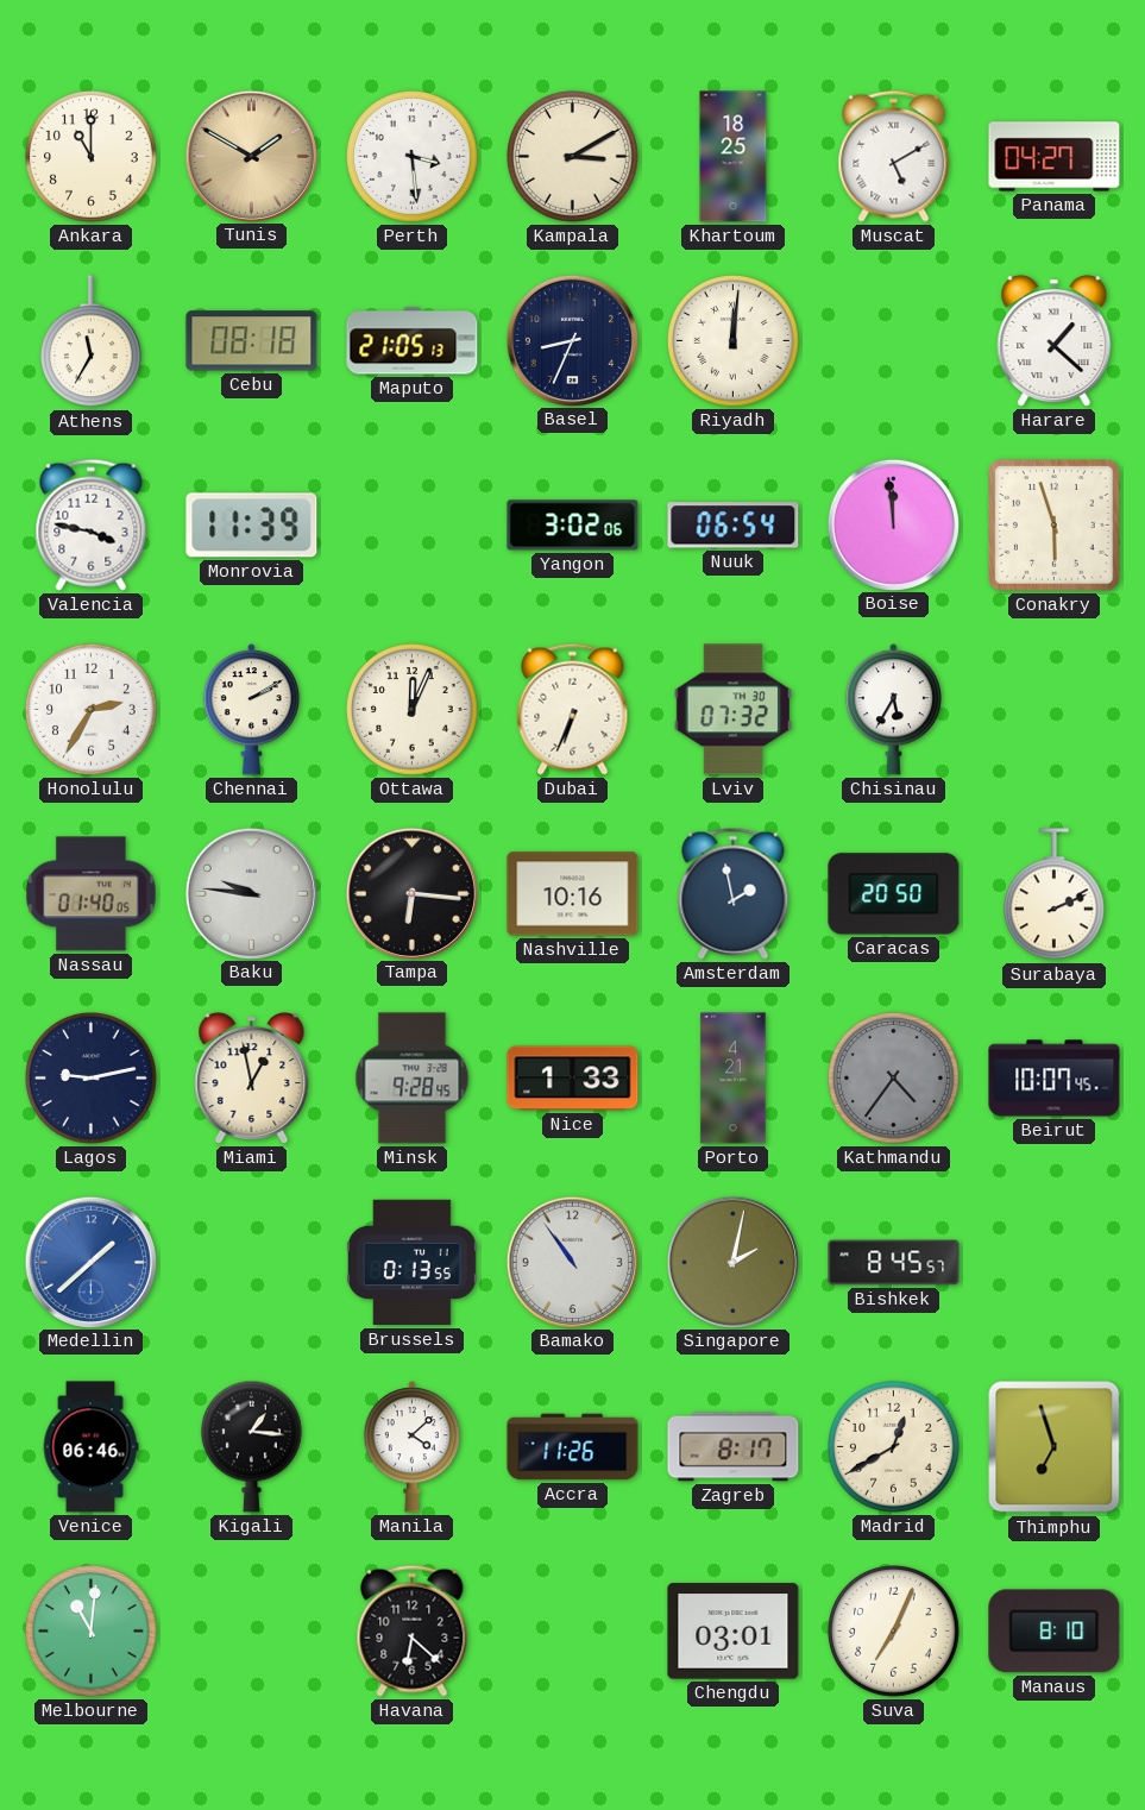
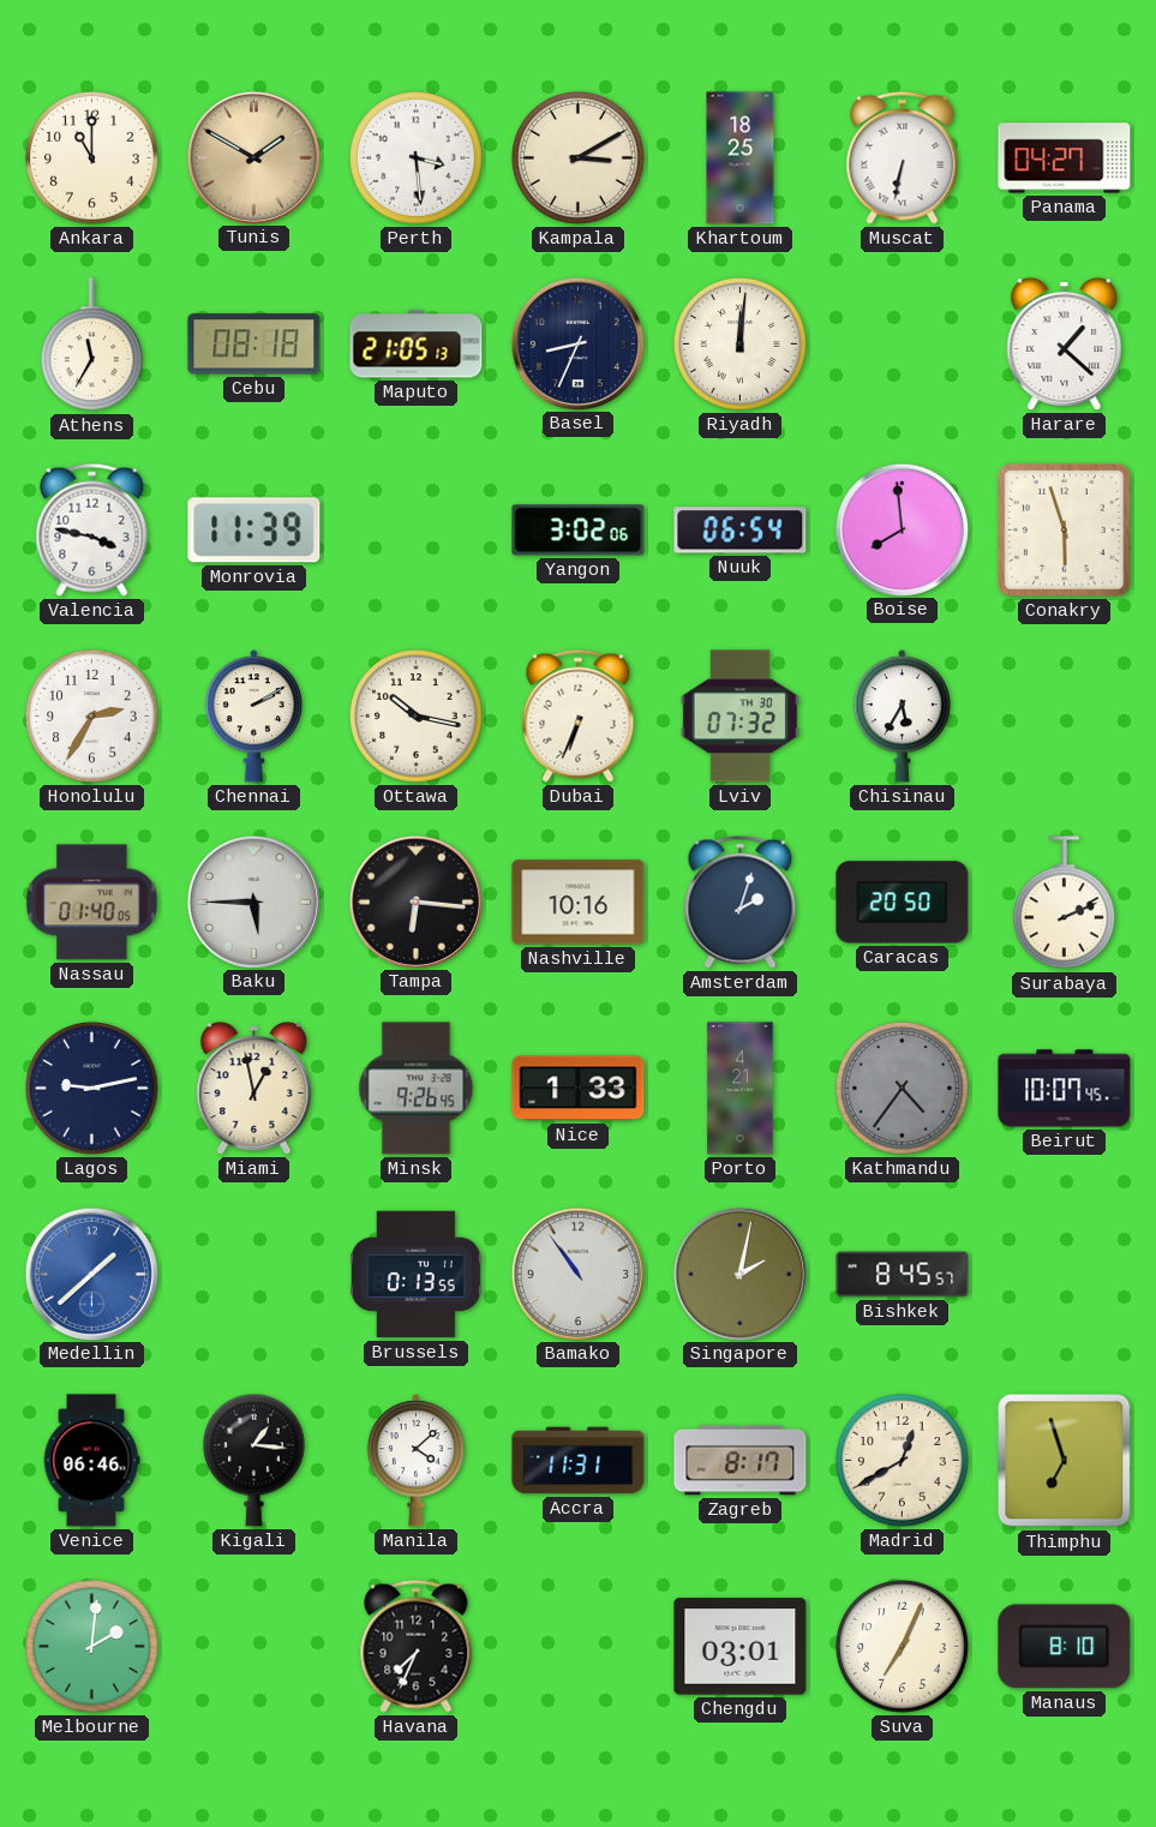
Muscat: 5:10 -> 6:32 (903, 157)
Boise: 11:59 -> 7:59 (902, 529)
Ottawa: 12:04 -> 10:17 (417, 717)
Baku: 9:46 -> 5:45 (253, 901)
Amsterdam: 1:58 -> 2:03 (741, 901)
Minsk: 9:28 -> 9:26 (417, 1089)
Accra: 11:26 -> 11:31 (579, 1461)
Melbourne: 11:01 -> 2:01 (92, 1647)
Havana: 6:22 -> 7:34 (417, 1646)
